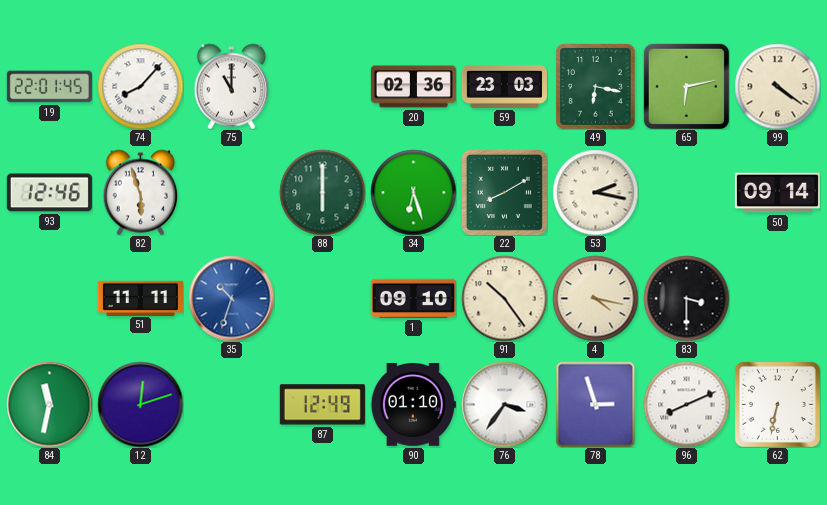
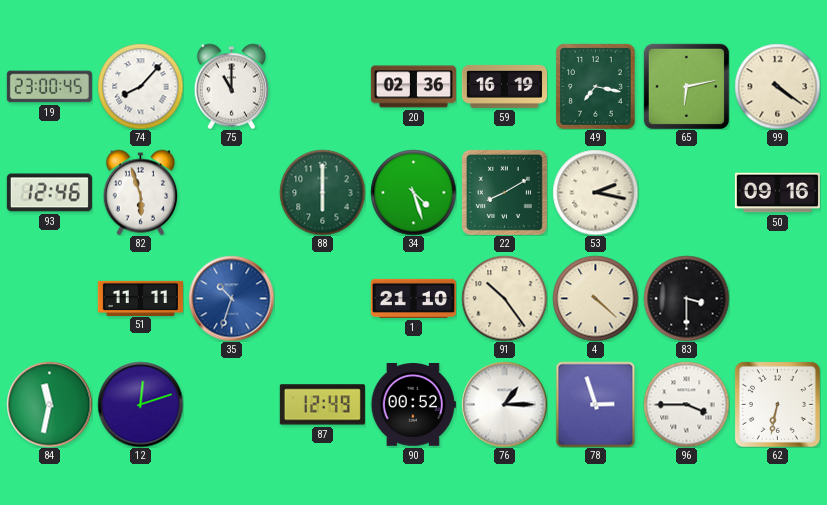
19: 22:01 -> 23:00 (49, 87)
59: 23:03 -> 16:19 (504, 86)
49: 6:17 -> 7:17 (596, 87)
34: 6:27 -> 4:27 (413, 192)
50: 09:14 -> 09:16 (777, 193)
1: 09:10 -> 21:10 (413, 298)
4: 4:17 -> 4:22 (595, 298)
90: 01:10 -> 00:52 (413, 405)
76: 3:36 -> 1:15 (504, 404)
96: 8:11 -> 3:45 (686, 404)
